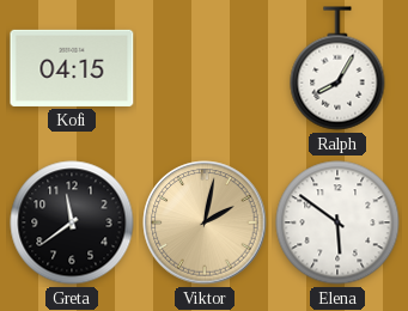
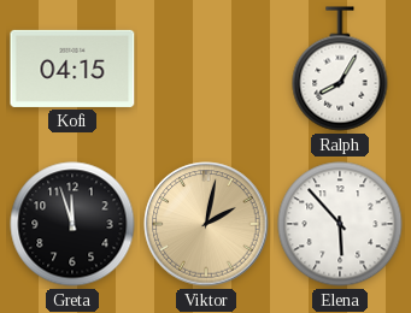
Greta: 11:39 -> 11:57 (72, 224)
Elena: 5:51 -> 5:53 (340, 224)
